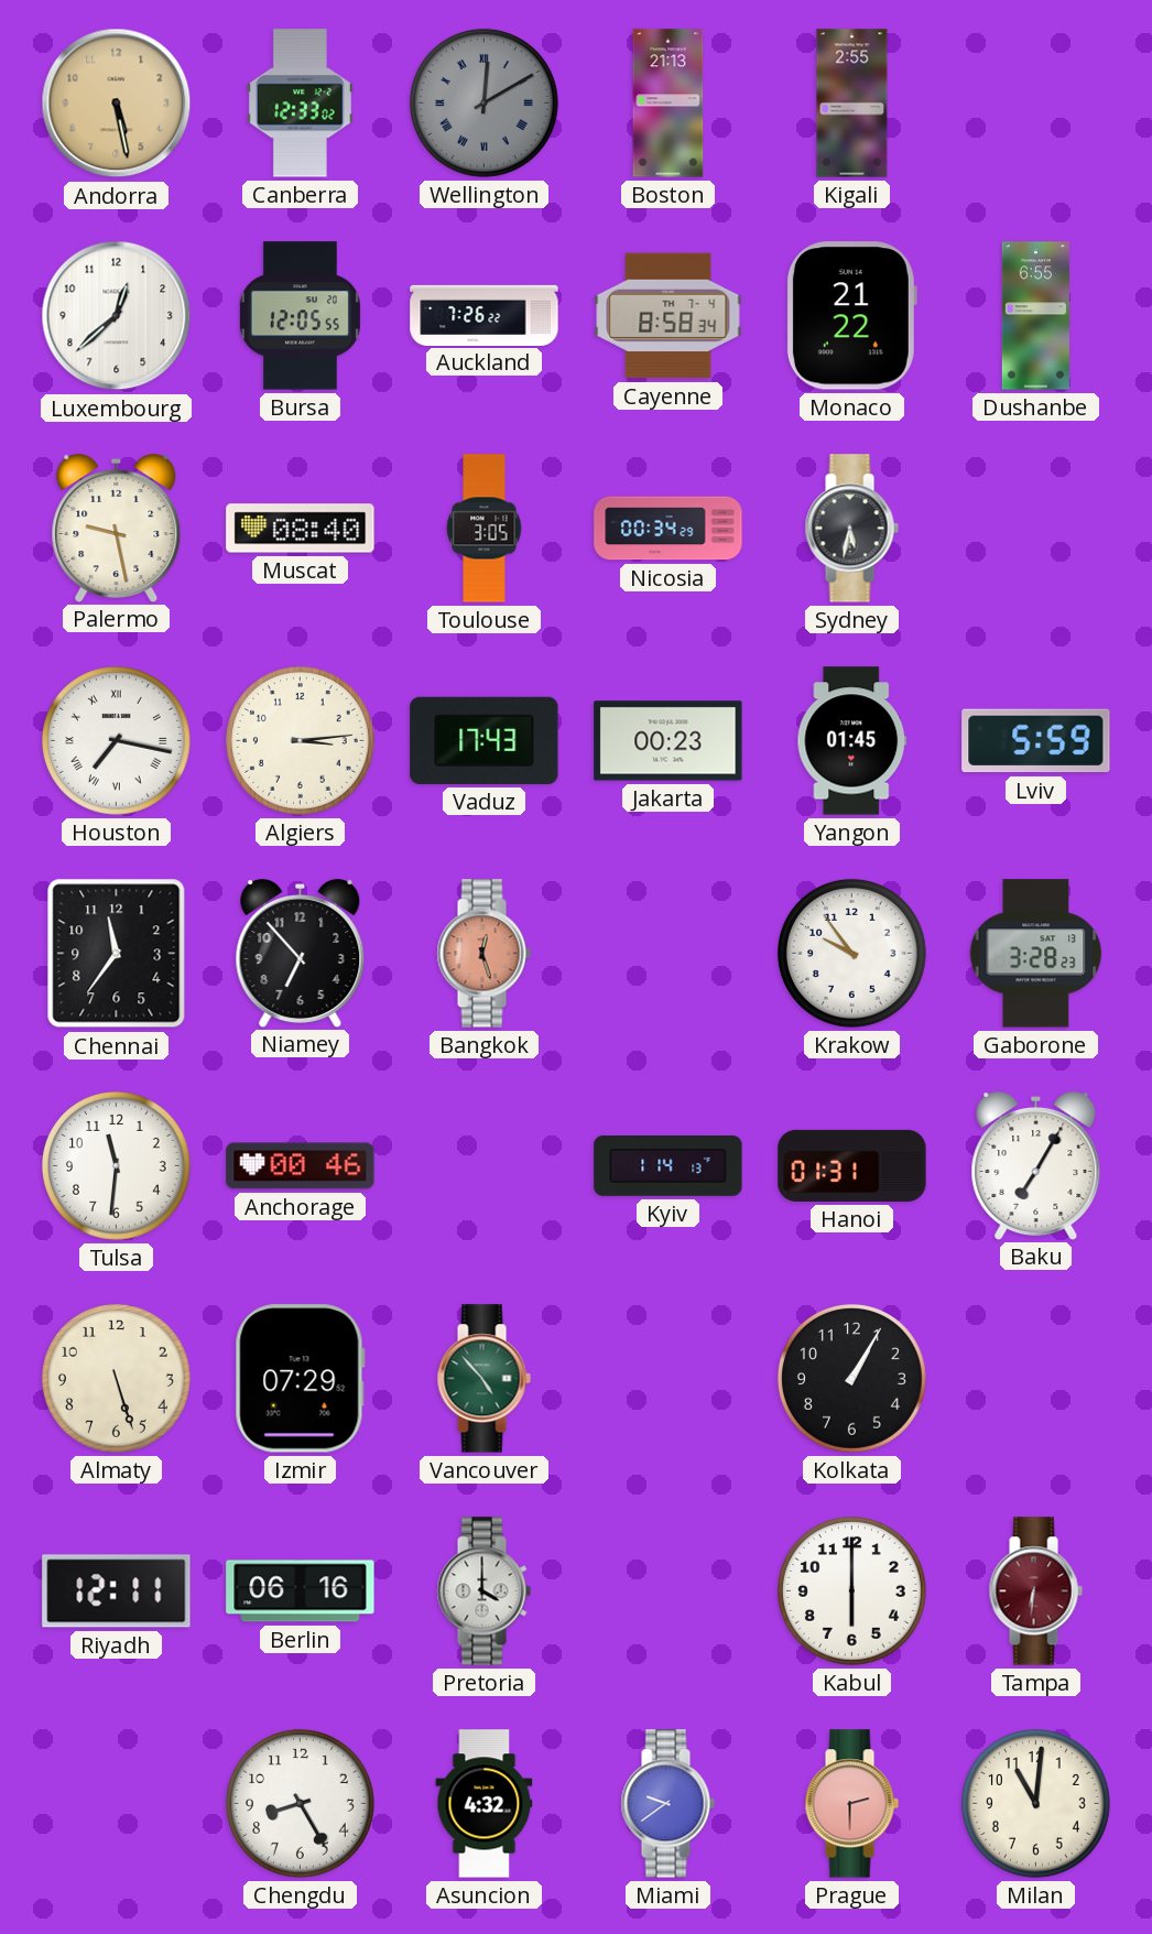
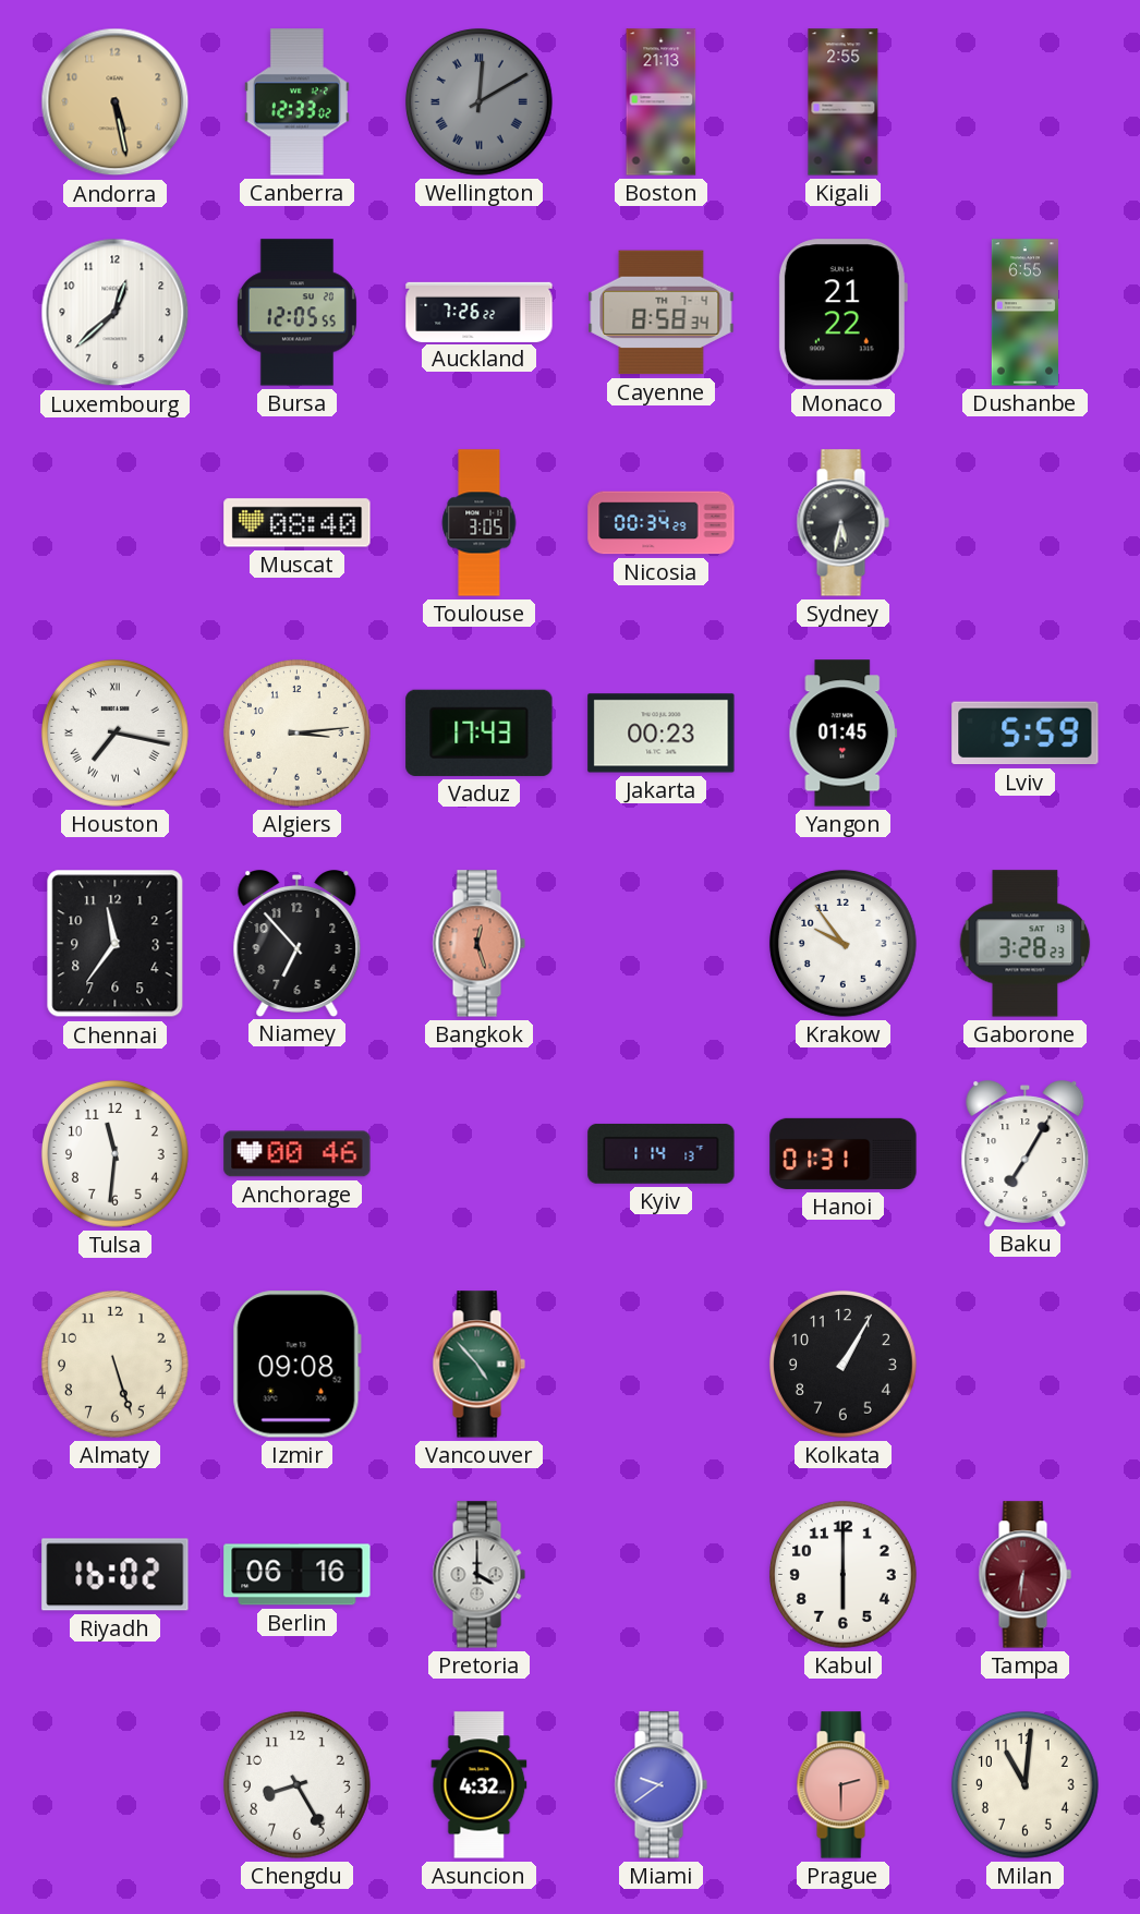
Palermo: 9:28 -> none (117, 529)
Izmir: 07:29 -> 09:08 (296, 1365)
Riyadh: 12:11 -> 16:02 (116, 1575)
